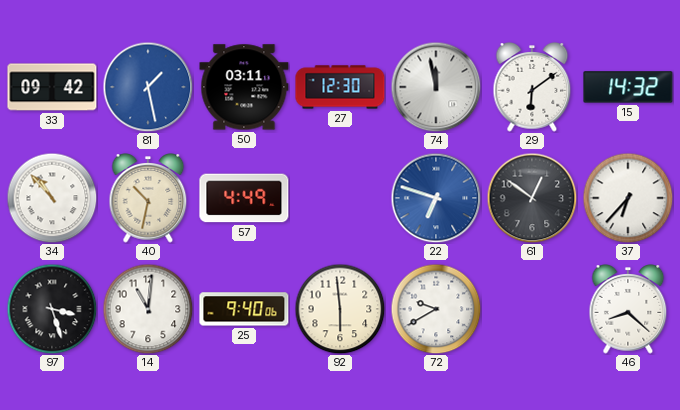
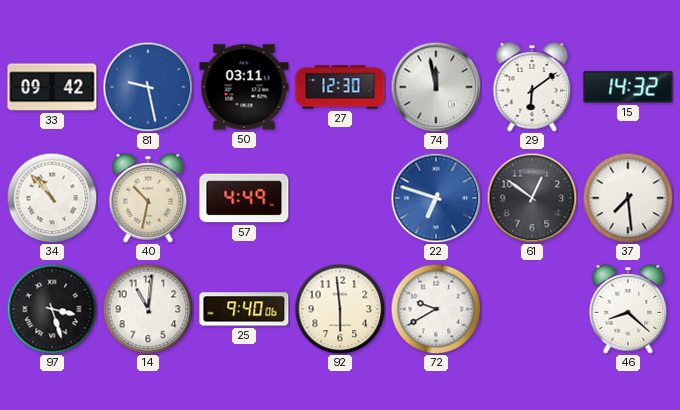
81: 1:28 -> 9:28 (148, 87)
37: 6:37 -> 7:29 (628, 198)
